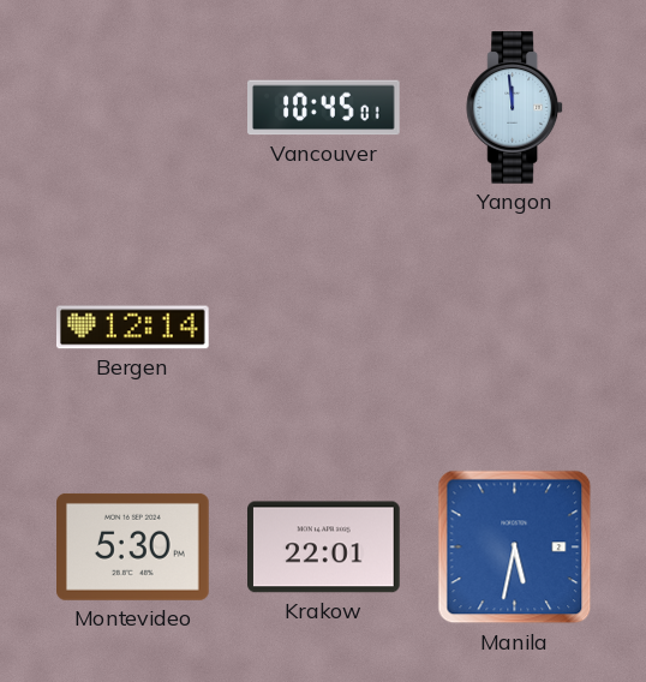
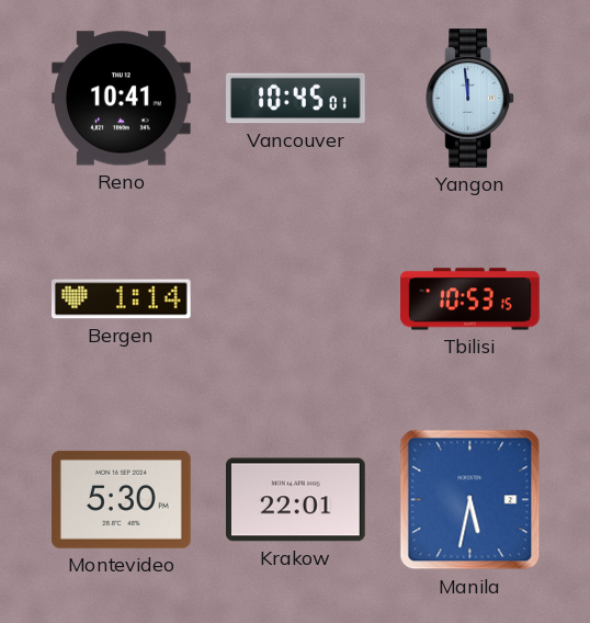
Reno: none -> 10:41 (122, 99)
Bergen: 12:14 -> 1:14 (122, 299)
Tbilisi: none -> 10:53 (470, 299)
